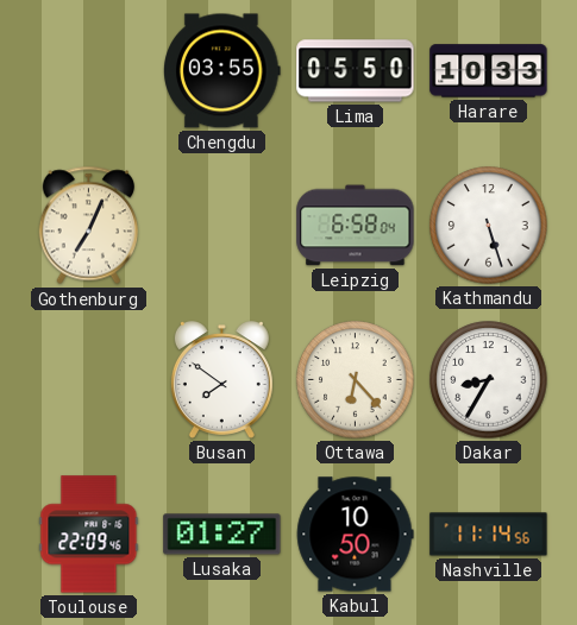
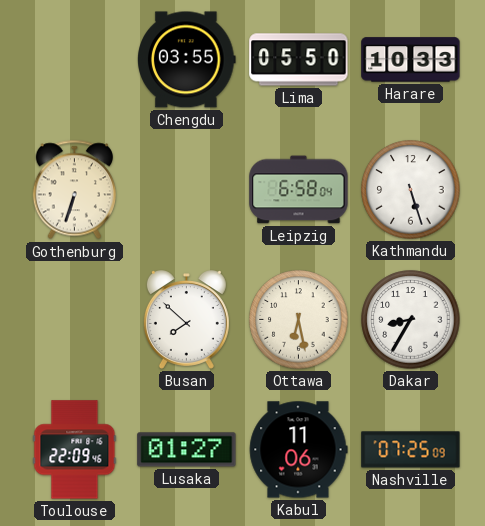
Gothenburg: 7:04 -> 6:33 (74, 190)
Busan: 7:51 -> 7:52 (186, 320)
Ottawa: 6:23 -> 6:28 (299, 320)
Kabul: 10:50 -> 11:06 (298, 450)
Nashville: 11:14 -> 07:25 (411, 450)
